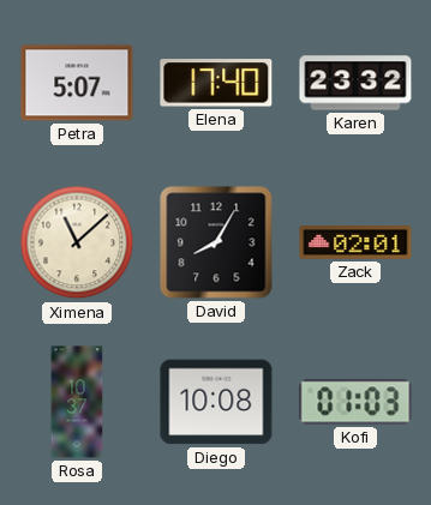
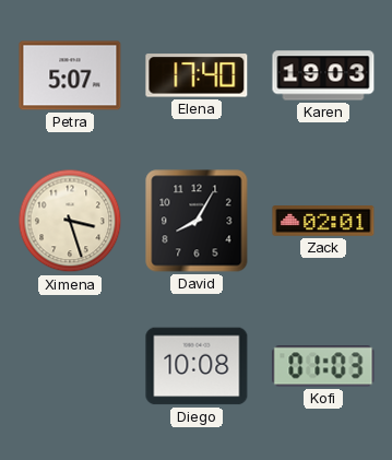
Karen: 23:32 -> 19:03 (323, 75)
Ximena: 11:08 -> 3:27 (70, 221)
Rosa: 10:37 -> none (77, 402)
